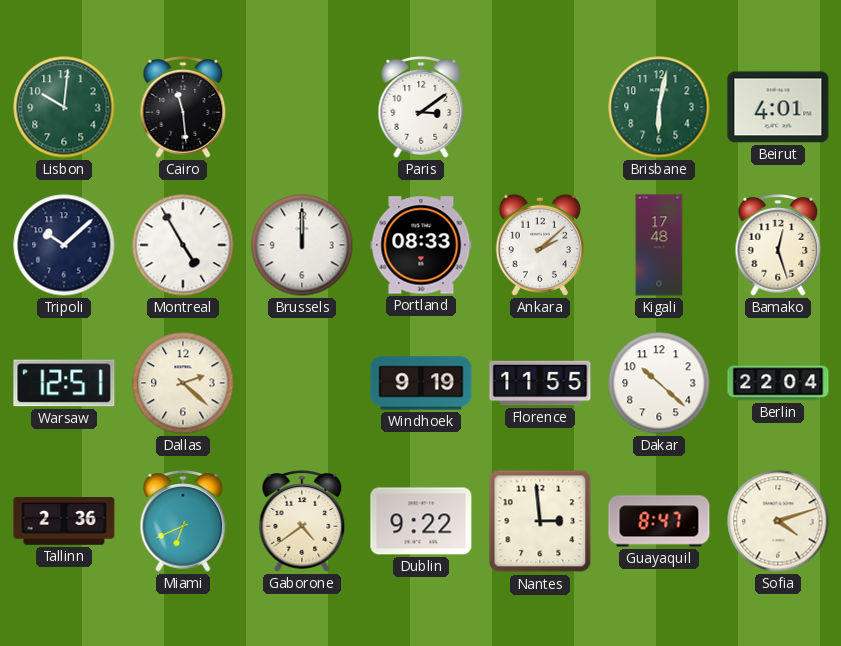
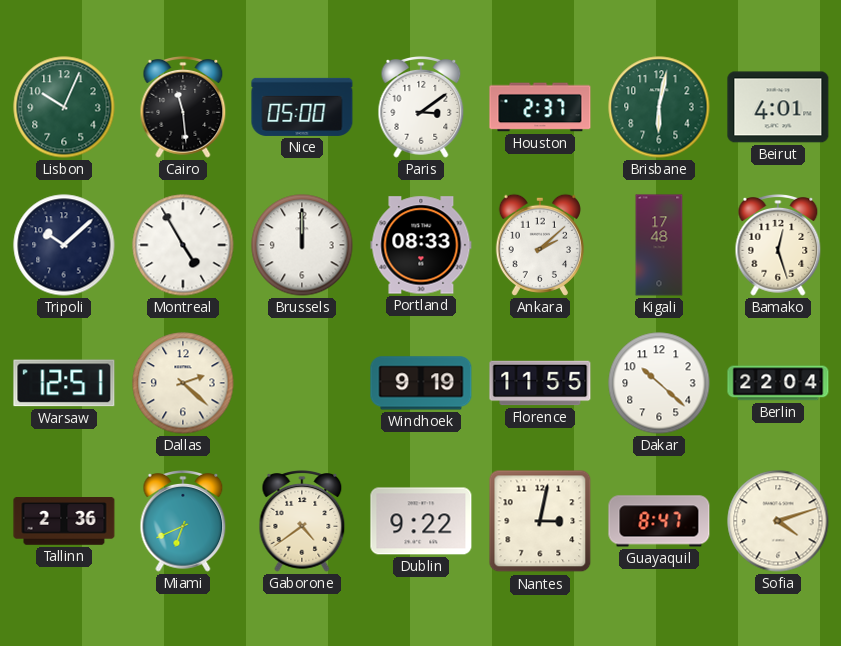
Lisbon: 10:01 -> 10:04 (64, 107)
Nice: none -> 05:00 (302, 107)
Houston: none -> 2:37 (540, 107)
Nantes: 2:59 -> 3:02 (540, 521)
